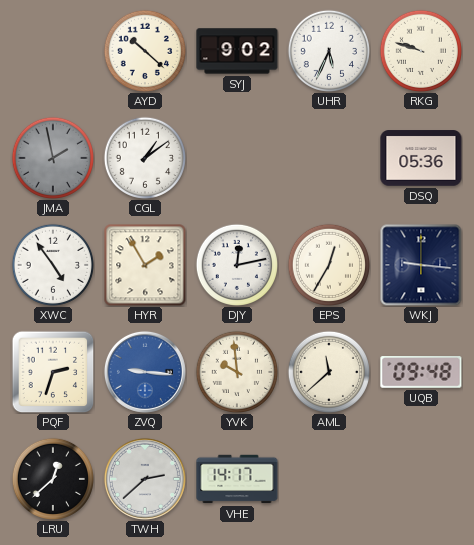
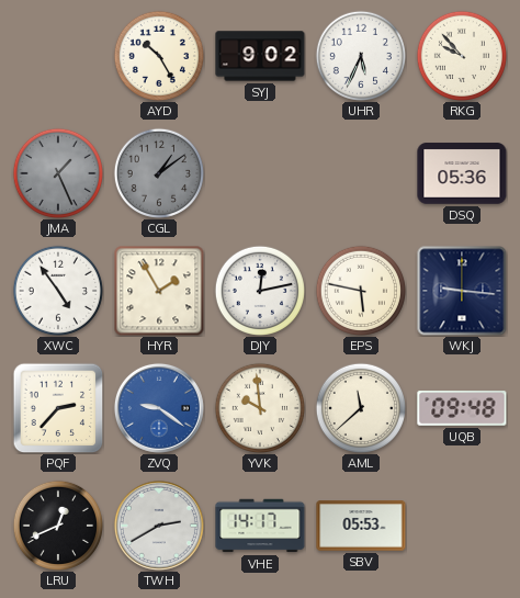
AYD: 10:22 -> 10:25 (159, 56)
RKG: 9:48 -> 9:53 (462, 56)
JMA: 1:58 -> 1:26 (58, 173)
CGL dial: white -> grey (159, 173)
EPS: 12:35 -> 5:47 (361, 291)
PQF: 2:33 -> 2:37 (58, 408)
ZVQ: 9:16 -> 9:21 (159, 408)
LRU: 12:38 -> 12:41 (58, 526)
TWH: 2:38 -> 2:40 (159, 526)
SBV: none -> 05:53 (361, 526)
